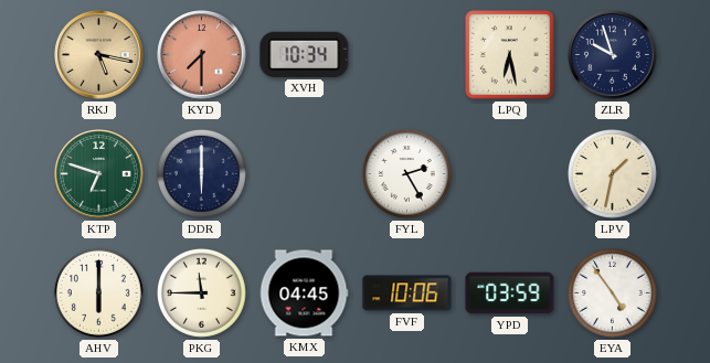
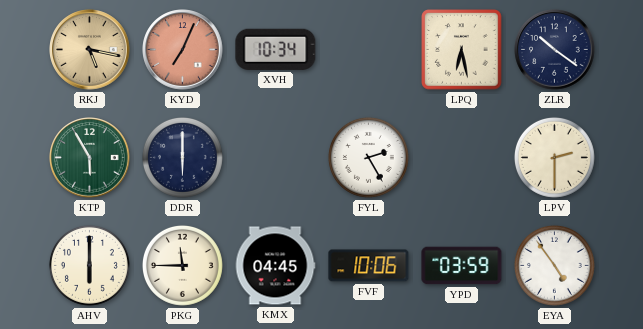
KYD: 7:30 -> 7:04 (183, 50)
ZLR: 9:57 -> 10:21 (555, 50)
KTP: 6:48 -> 5:55 (90, 158)
LPV: 1:32 -> 2:30 (554, 157)
